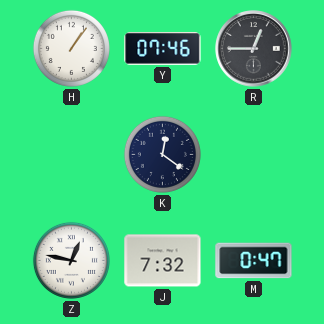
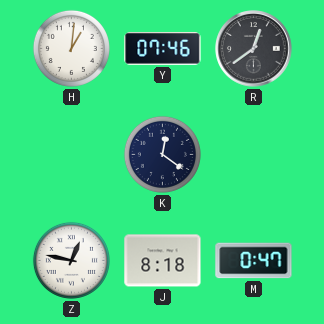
H: 1:06 -> 1:01 (71, 48)
R: 12:45 -> 12:39 (254, 49)
J: 7:32 -> 8:18 (163, 261)
